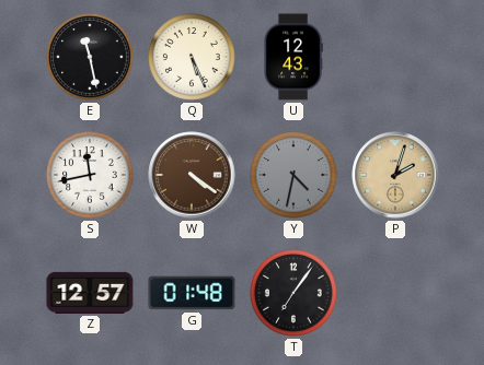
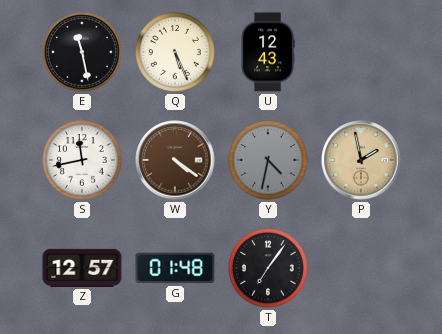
P: 2:03 -> 1:58 (361, 160)
